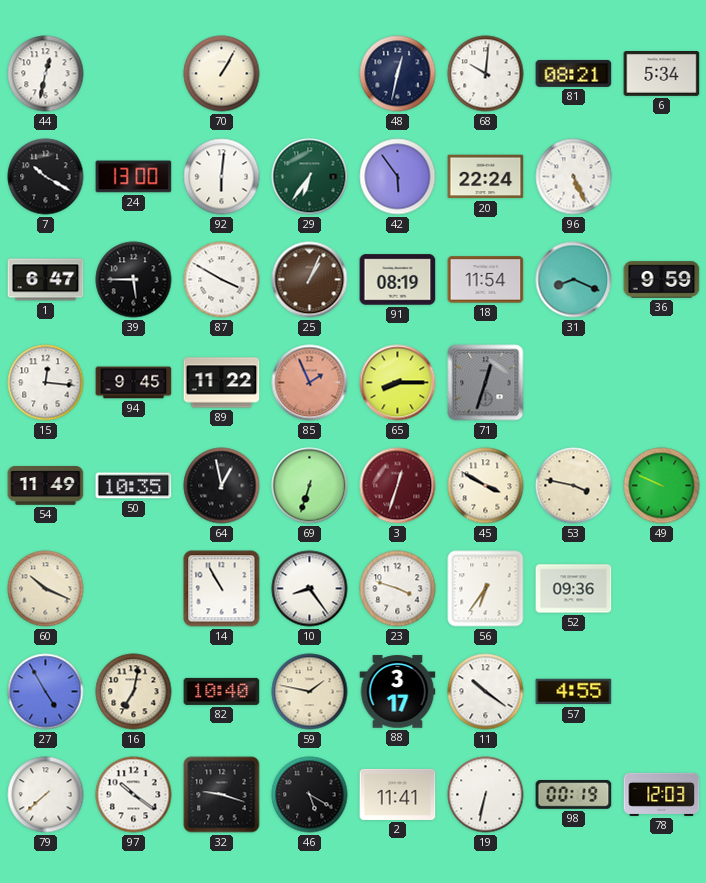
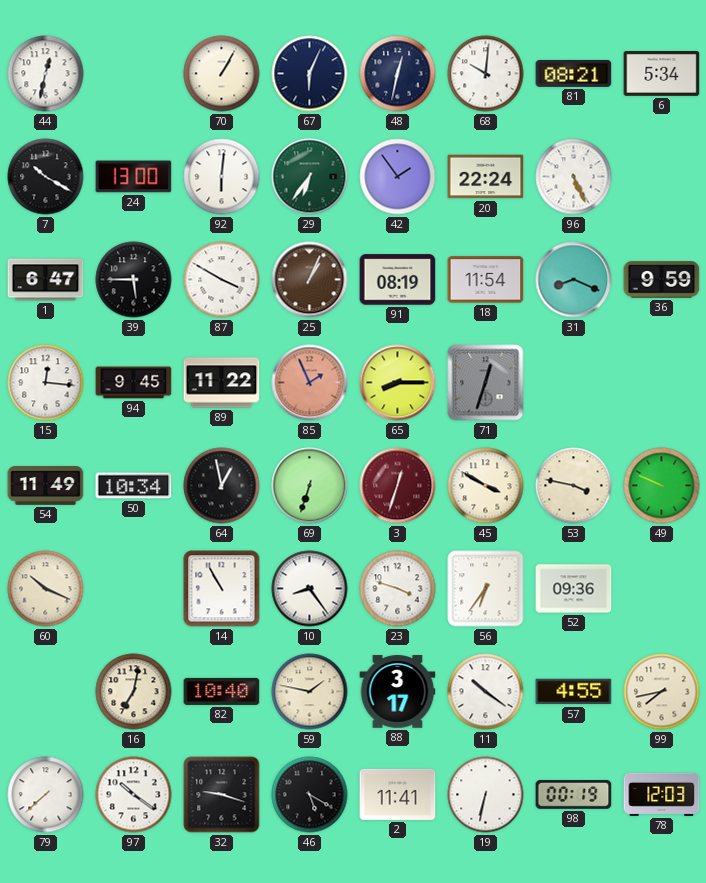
67: none -> 6:04 (310, 74)
42: 5:54 -> 1:54 (398, 177)
50: 10:35 -> 10:34 (134, 486)
27: 4:55 -> none (46, 692)
99: none -> 7:43 (662, 692)
